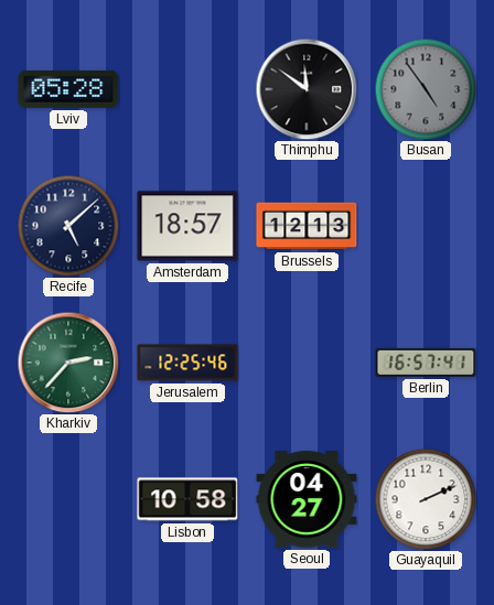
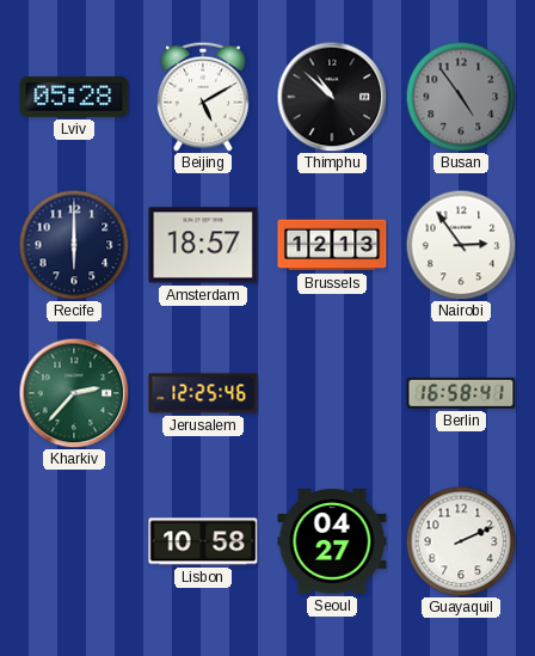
Beijing: none -> 5:10 (203, 97)
Thimphu: 11:51 -> 10:52 (332, 97)
Recife: 5:08 -> 6:00 (74, 245)
Nairobi: none -> 2:54 (461, 245)
Berlin: 16:57 -> 16:58 (461, 393)
